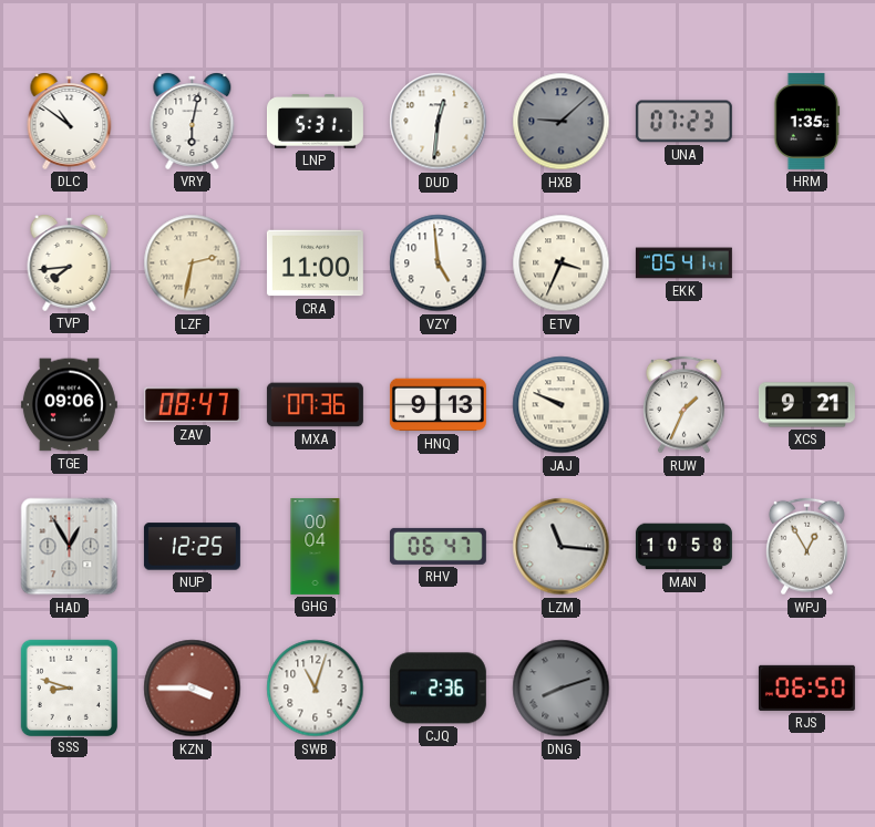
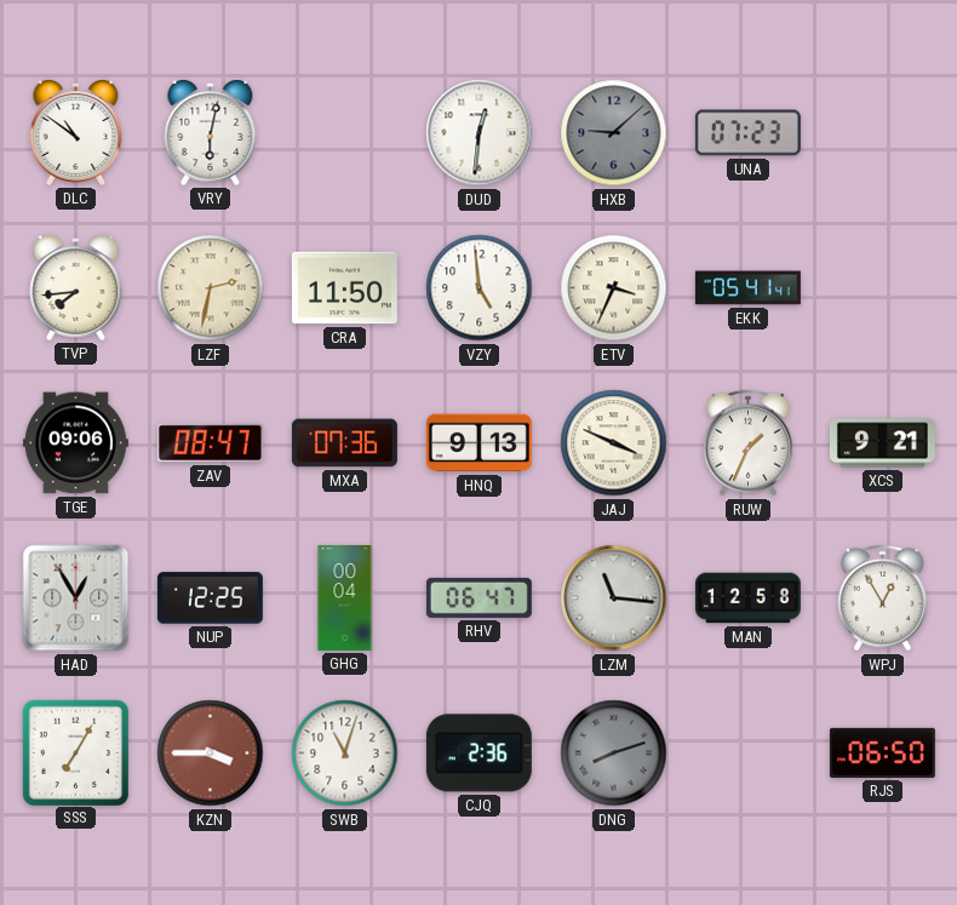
LNP: 5:31 -> none (315, 122)
HRM: 1:35 -> none (807, 121)
CRA: 11:00 -> 11:50 (344, 288)
JAJ: 9:49 -> 3:49 (614, 443)
MAN: 10:58 -> 12:58 (747, 598)
SSS: 8:48 -> 7:05 (75, 752)
